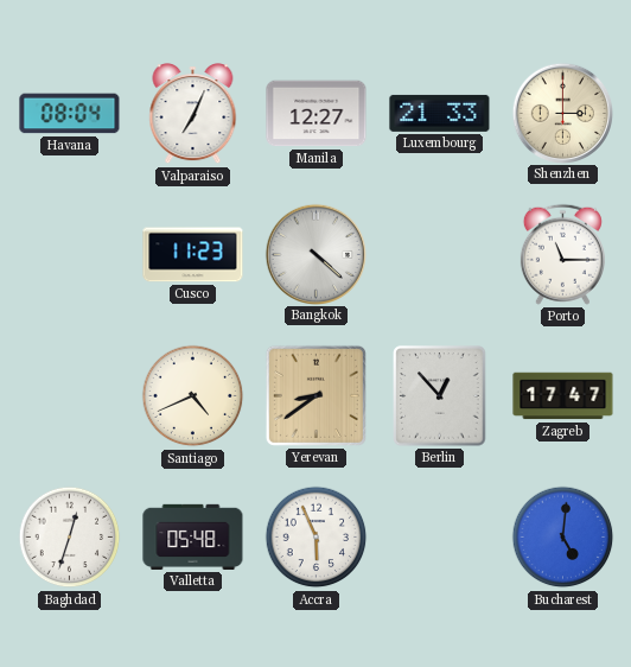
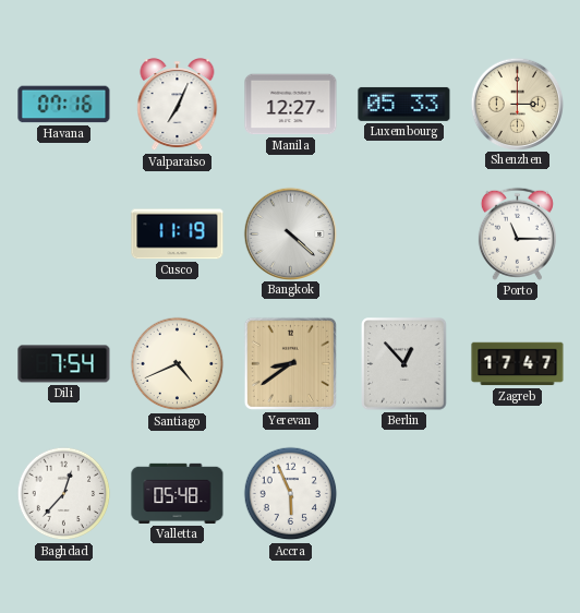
Havana: 08:04 -> 07:16 (64, 105)
Luxembourg: 21:33 -> 05:33 (404, 104)
Cusco: 11:23 -> 11:19 (178, 235)
Dili: none -> 7:54 (64, 364)
Baghdad: 12:33 -> 12:37 (64, 494)
Bucharest: 5:01 -> none (563, 538)
